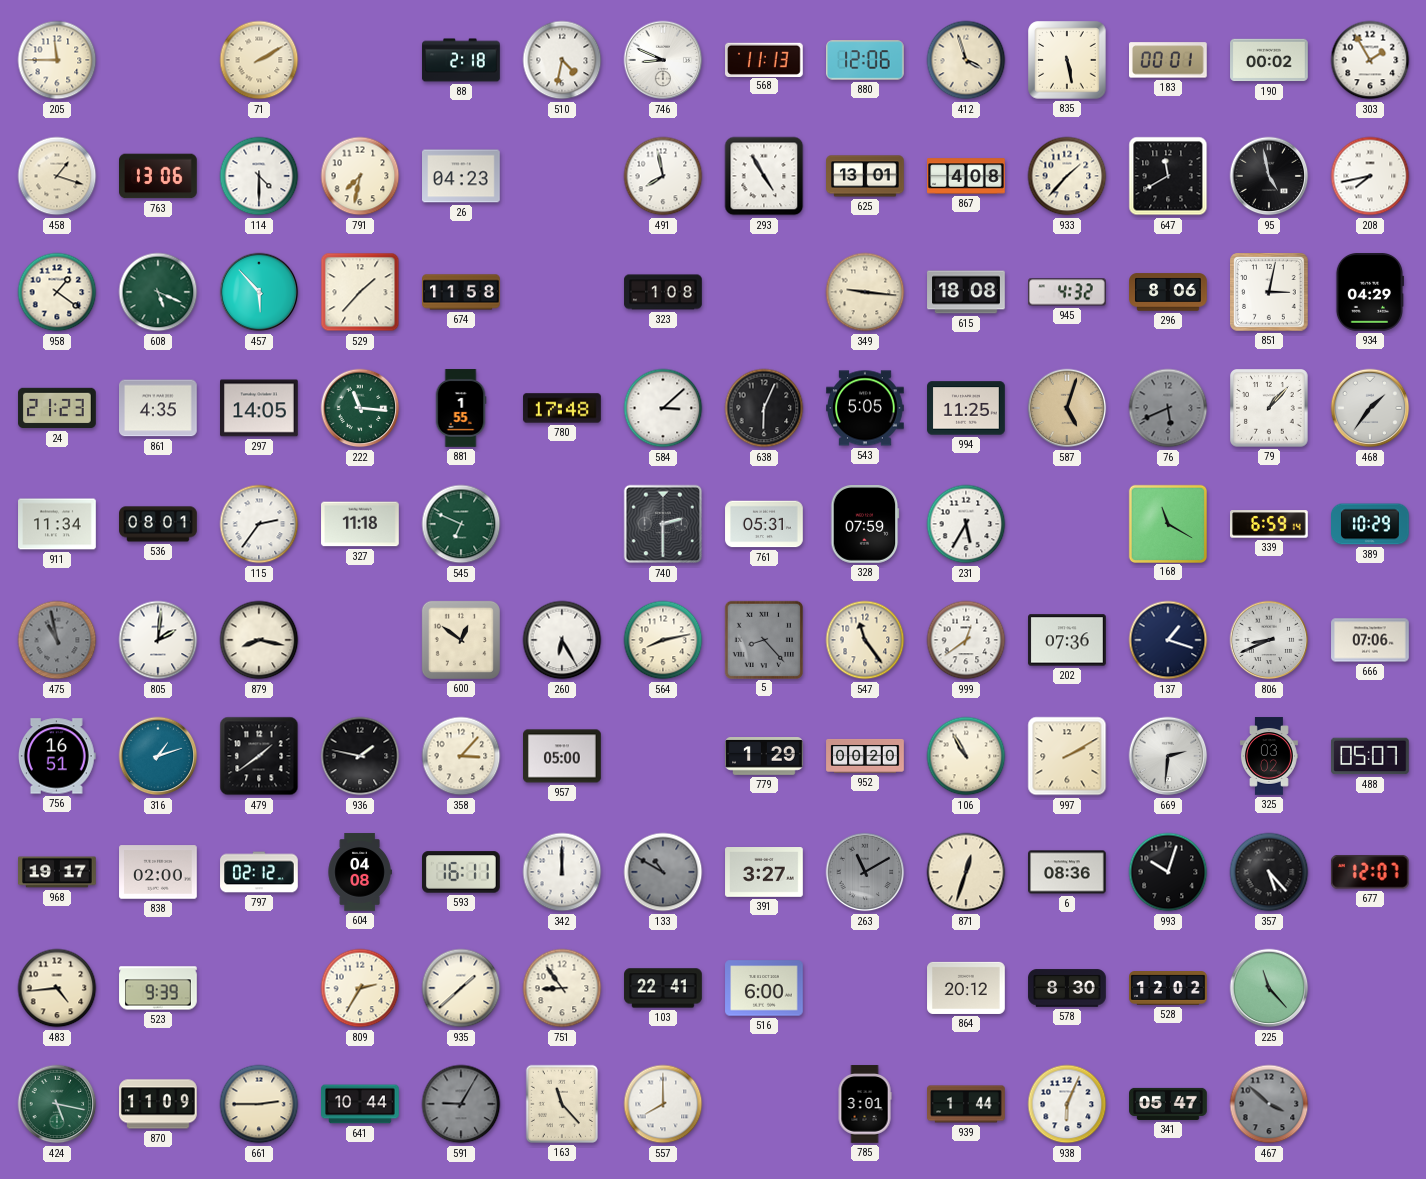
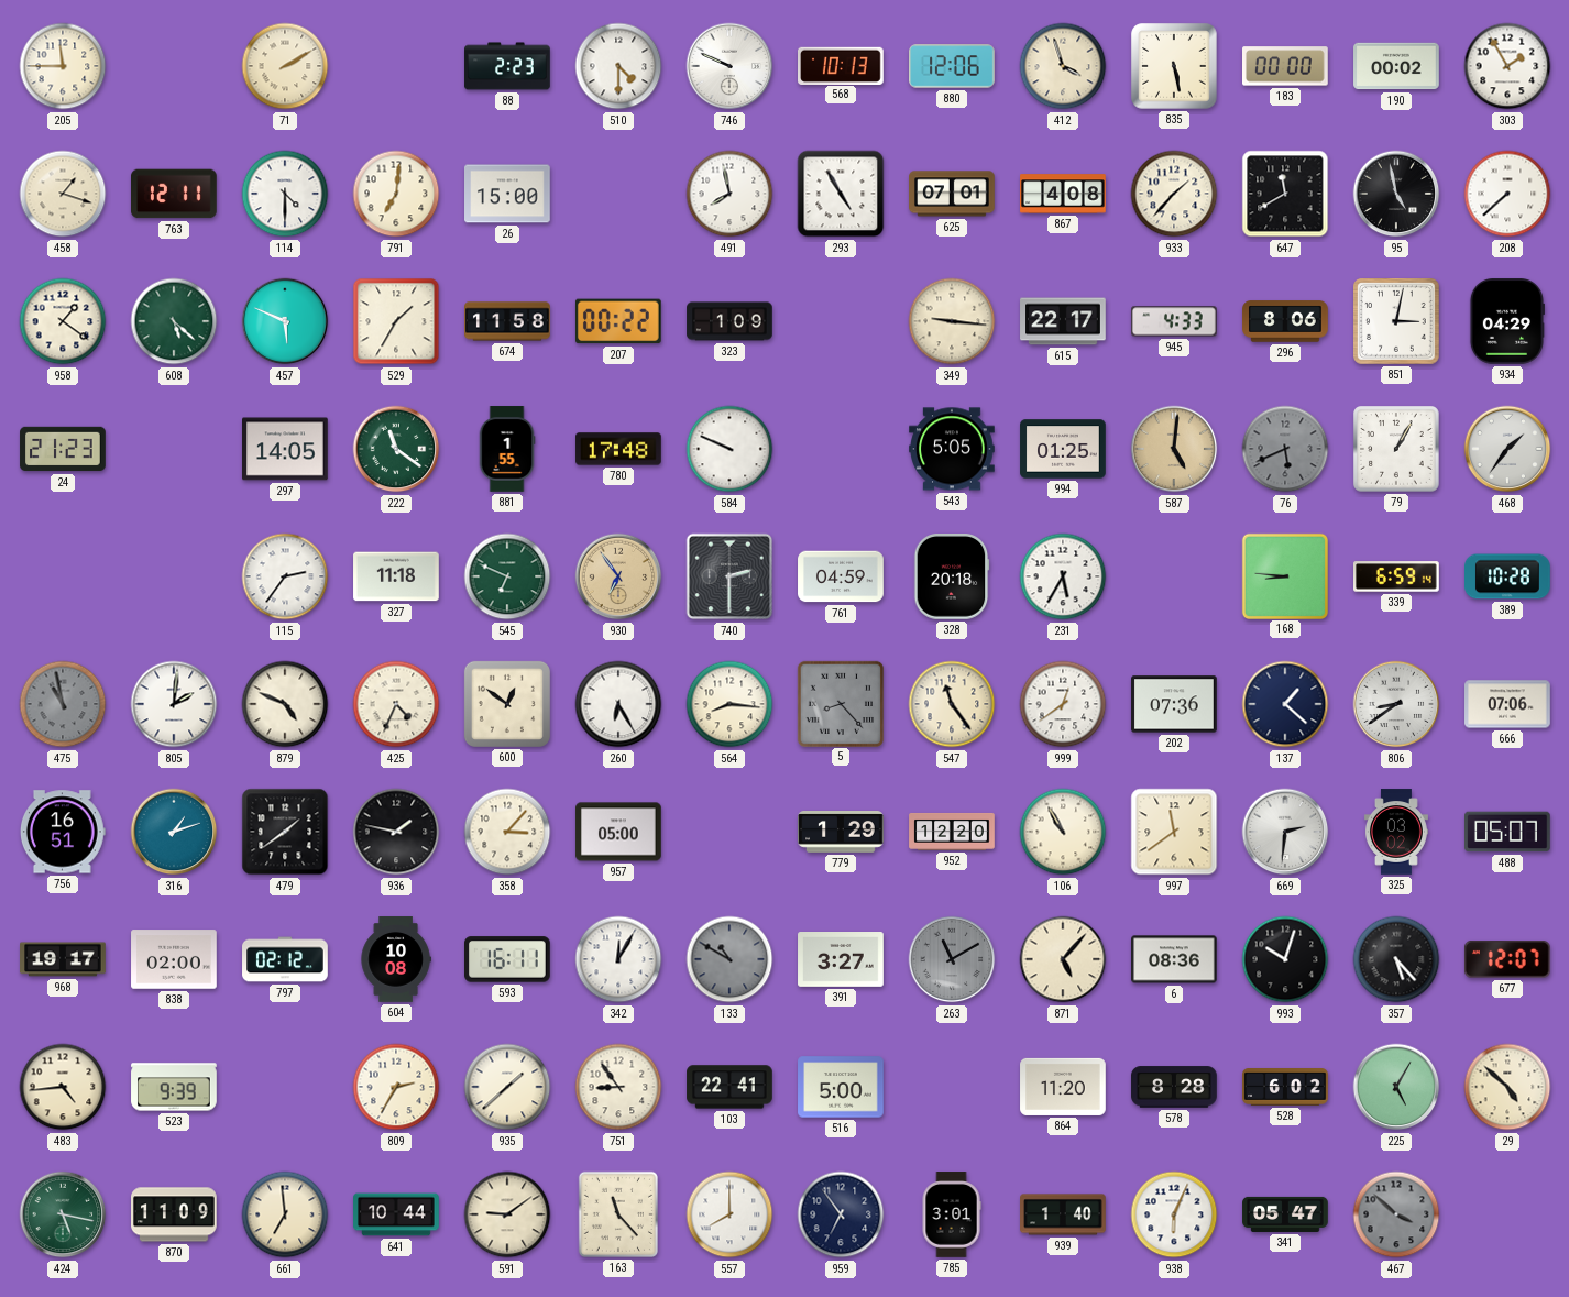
88: 2:18 -> 2:23 (507, 66)
510: 4:32 -> 4:30 (618, 66)
746: 8:49 -> 9:49 (729, 66)
568: 11:13 -> 10:13 (842, 65)
183: 00:01 -> 00:00 (1286, 66)
763: 13:06 -> 12:11 (174, 194)
791: 7:32 -> 7:01 (396, 194)
26: 04:23 -> 15:00 (508, 194)
625: 13:01 -> 07:01 (952, 194)
208: 7:43 -> 7:38 (1507, 194)
608: 5:19 -> 5:22 (174, 321)
457: 5:53 -> 5:49 (285, 321)
529: 1:37 -> 1:35 (396, 321)
207: none -> 00:22 (618, 321)
323: 1:08 -> 1:09 (729, 321)
615: 18:08 -> 22:17 (1063, 321)
945: 4:32 -> 4:33 (1174, 321)
861: 4:35 -> none (159, 408)
222: 11:16 -> 11:21 (396, 449)
584: 3:08 -> 9:49 (729, 449)
638: 6:04 -> none (764, 408)
994: 11:25 -> 01:25 (1063, 449)
587: 5:03 -> 5:01 (1174, 449)
79: 1:07 -> 1:05 (1397, 450)
911: 11:34 -> none (57, 524)
536: 08:01 -> none (158, 524)
930: none -> 6:54 (618, 576)
761: 05:31 -> 04:59 (841, 576)
328: 07:59 -> 20:18 (952, 578)
168: 11:20 -> 8:46 (1284, 575)
389: 10:29 -> 10:28 (1508, 576)
879: 8:17 -> 4:49 (285, 704)
425: none -> 4:34 (396, 704)
564: 8:13 -> 8:16 (729, 704)
137: 1:18 -> 1:22 (1285, 704)
806: 8:41 -> 8:39 (1396, 704)
952: 00:20 -> 12:20 (952, 832)
997: 2:10 -> 11:39 (1174, 832)
604: 04:08 -> 10:08 (396, 959)
342: 12:00 -> 12:05 (618, 959)
871: 12:33 -> 5:07 (1063, 959)
516: 6:00 -> 5:00 (841, 1087)
864: 20:12 -> 11:20 (1063, 1087)
578: 8:30 -> 8:28 (1174, 1087)
528: 12:02 -> 6:02 (1285, 1088)
225: 11:23 -> 5:05 (1396, 1087)
29: none -> 4:52 (1507, 1087)
661: 2:45 -> 6:59 (285, 1214)
591: 9:05 -> 9:09 (507, 1214)
591 dial: grey -> cream (507, 1214)
959: none -> 6:54 (841, 1214)
939: 1:44 -> 1:40 (1063, 1214)
